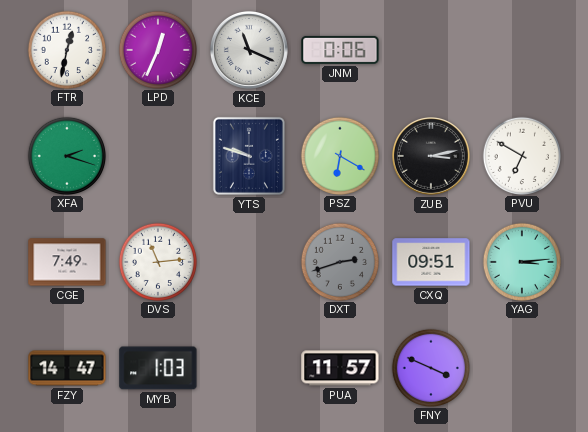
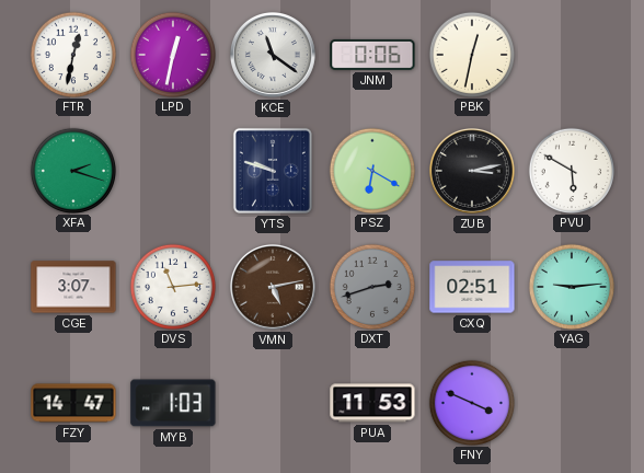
LPD: 12:34 -> 12:32 (172, 54)
KCE: 11:19 -> 11:21 (273, 55)
PBK: none -> 12:32 (471, 54)
PVU: 6:50 -> 5:50 (571, 170)
CGE: 7:49 -> 3:07 (73, 287)
VMN: none -> 5:13 (273, 287)
CXQ: 09:51 -> 02:51 (472, 287)
YAG: 3:14 -> 9:14 (571, 286)
PUA: 11:57 -> 11:53 (372, 403)
